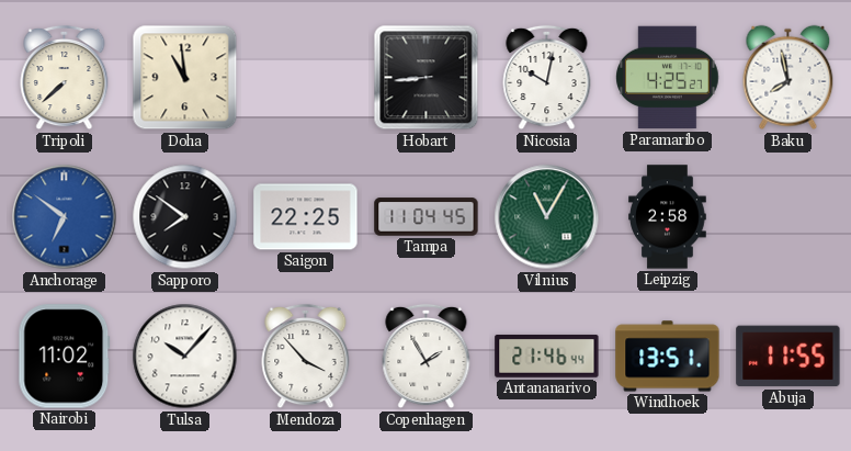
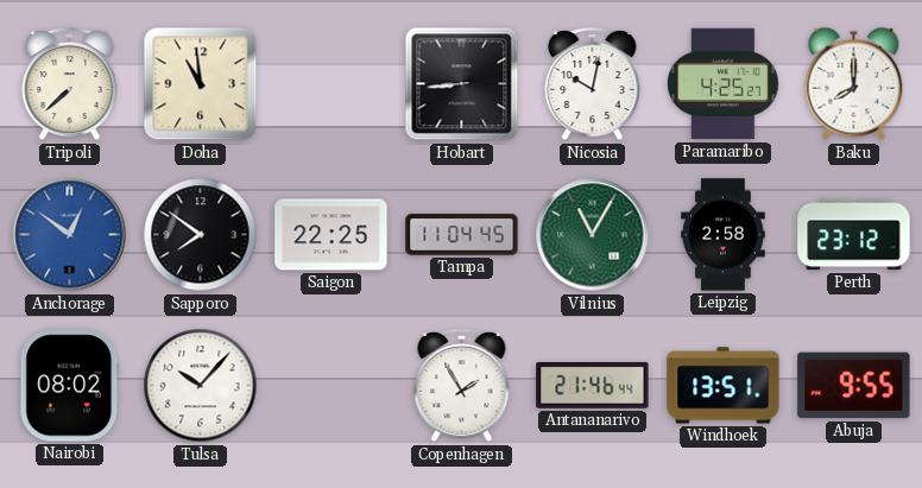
Baku: 7:58 -> 8:00 (854, 84)
Anchorage: 6:51 -> 12:51 (70, 235)
Perth: none -> 23:12 (854, 235)
Nairobi: 11:02 -> 08:02 (70, 386)
Mendoza: 3:53 -> none (306, 357)
Abuja: 11:55 -> 9:55 (854, 386)
